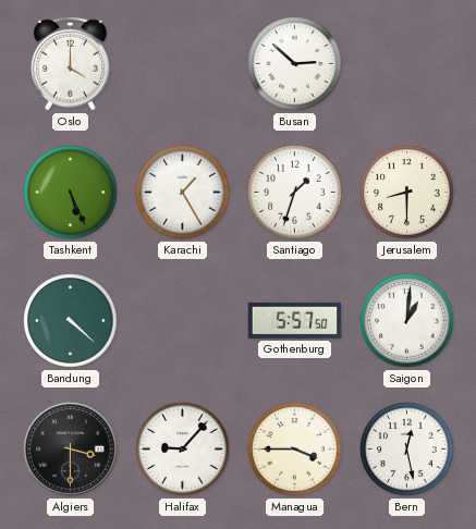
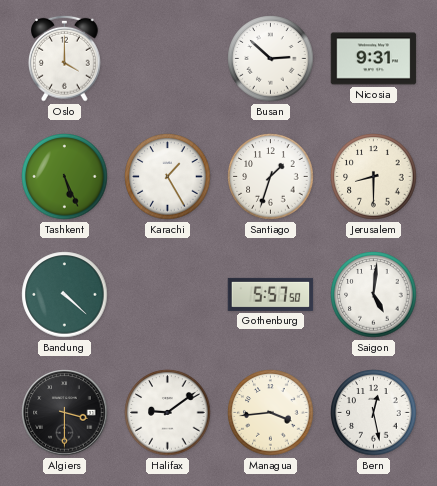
Nicosia: none -> 9:31 (374, 59)
Saigon: 1:01 -> 5:01 (374, 295)
Halifax: 9:07 -> 9:09 (168, 413)
Managua: 3:45 -> 3:44 (271, 413)
